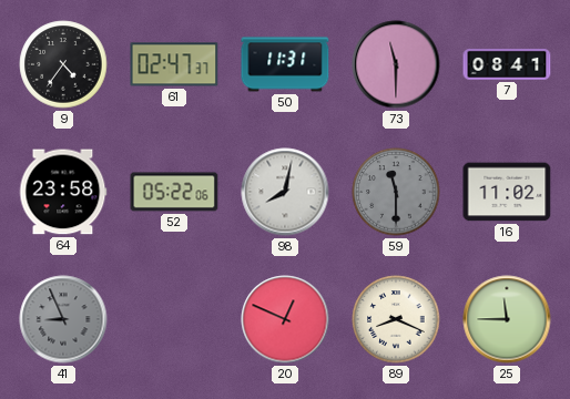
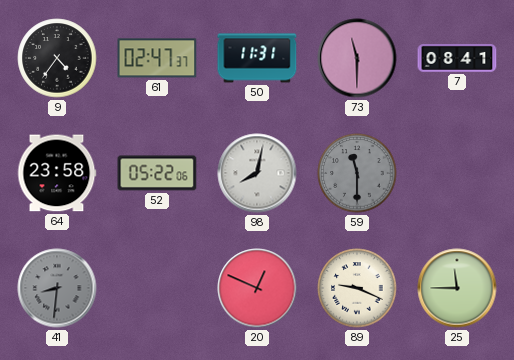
16: 11:02 -> none (507, 192)
41: 8:56 -> 8:31 (57, 288)
89: 8:19 -> 9:19 (357, 288)
